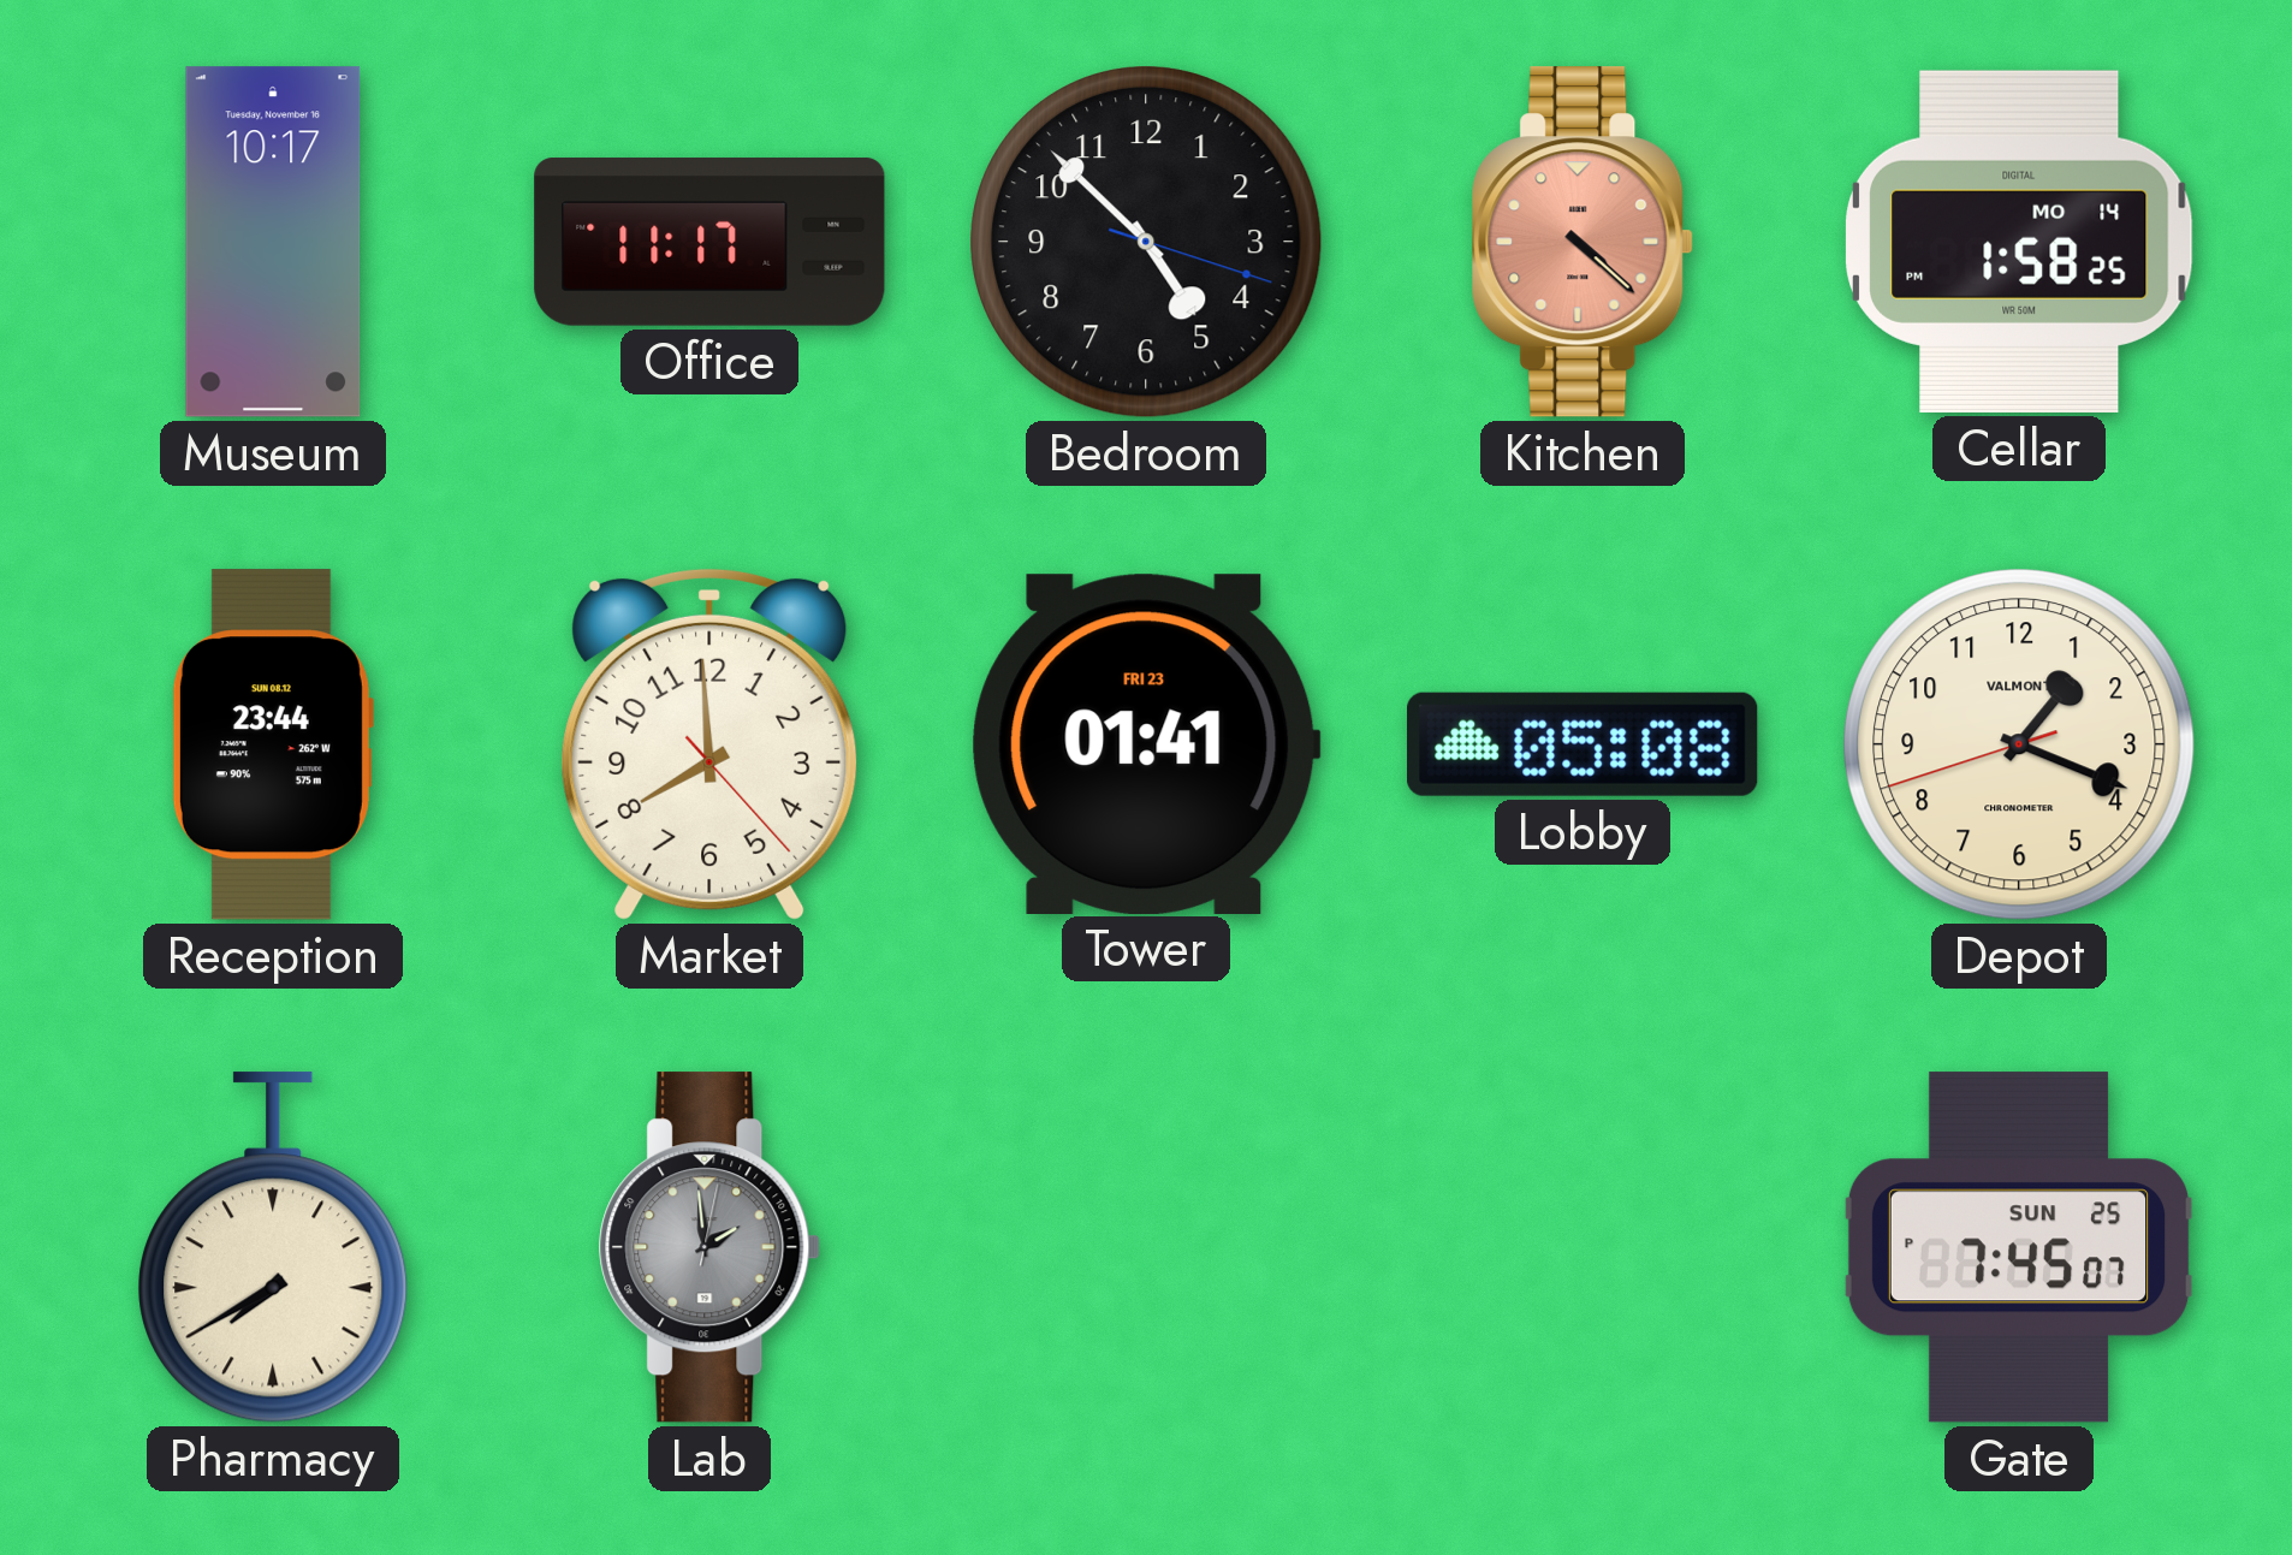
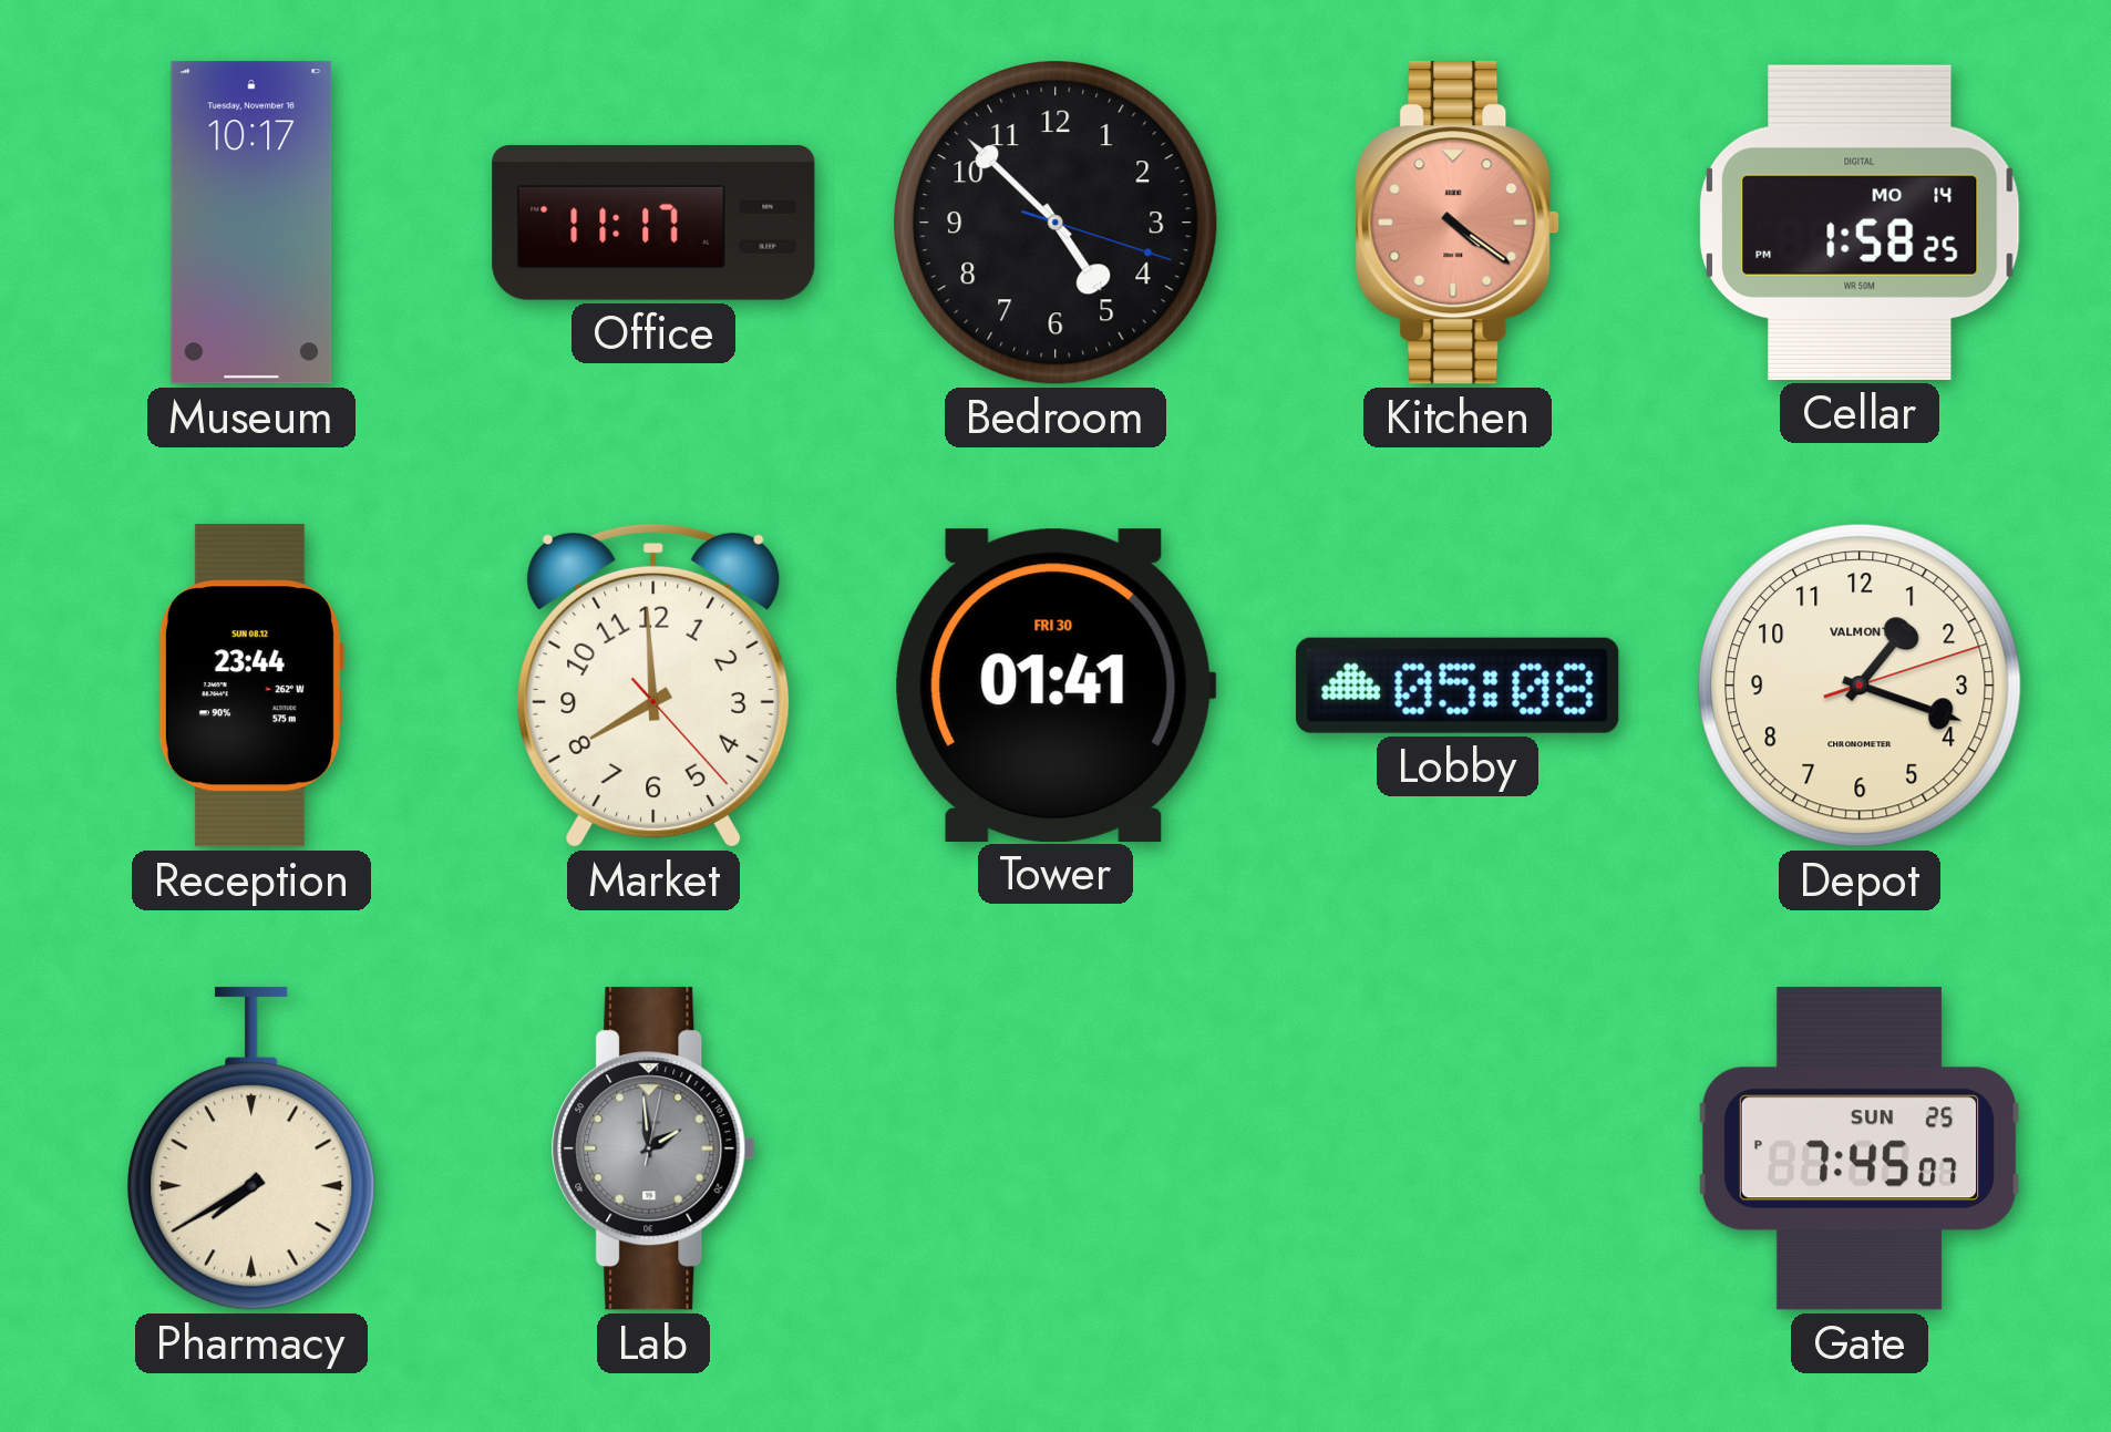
Kitchen: 4:22 -> 4:21 (1458, 223)
Tower date: FRI 23 -> FRI 30 (1055, 684)
Depot: 1:18:42 -> 1:18:12 (1860, 686)
